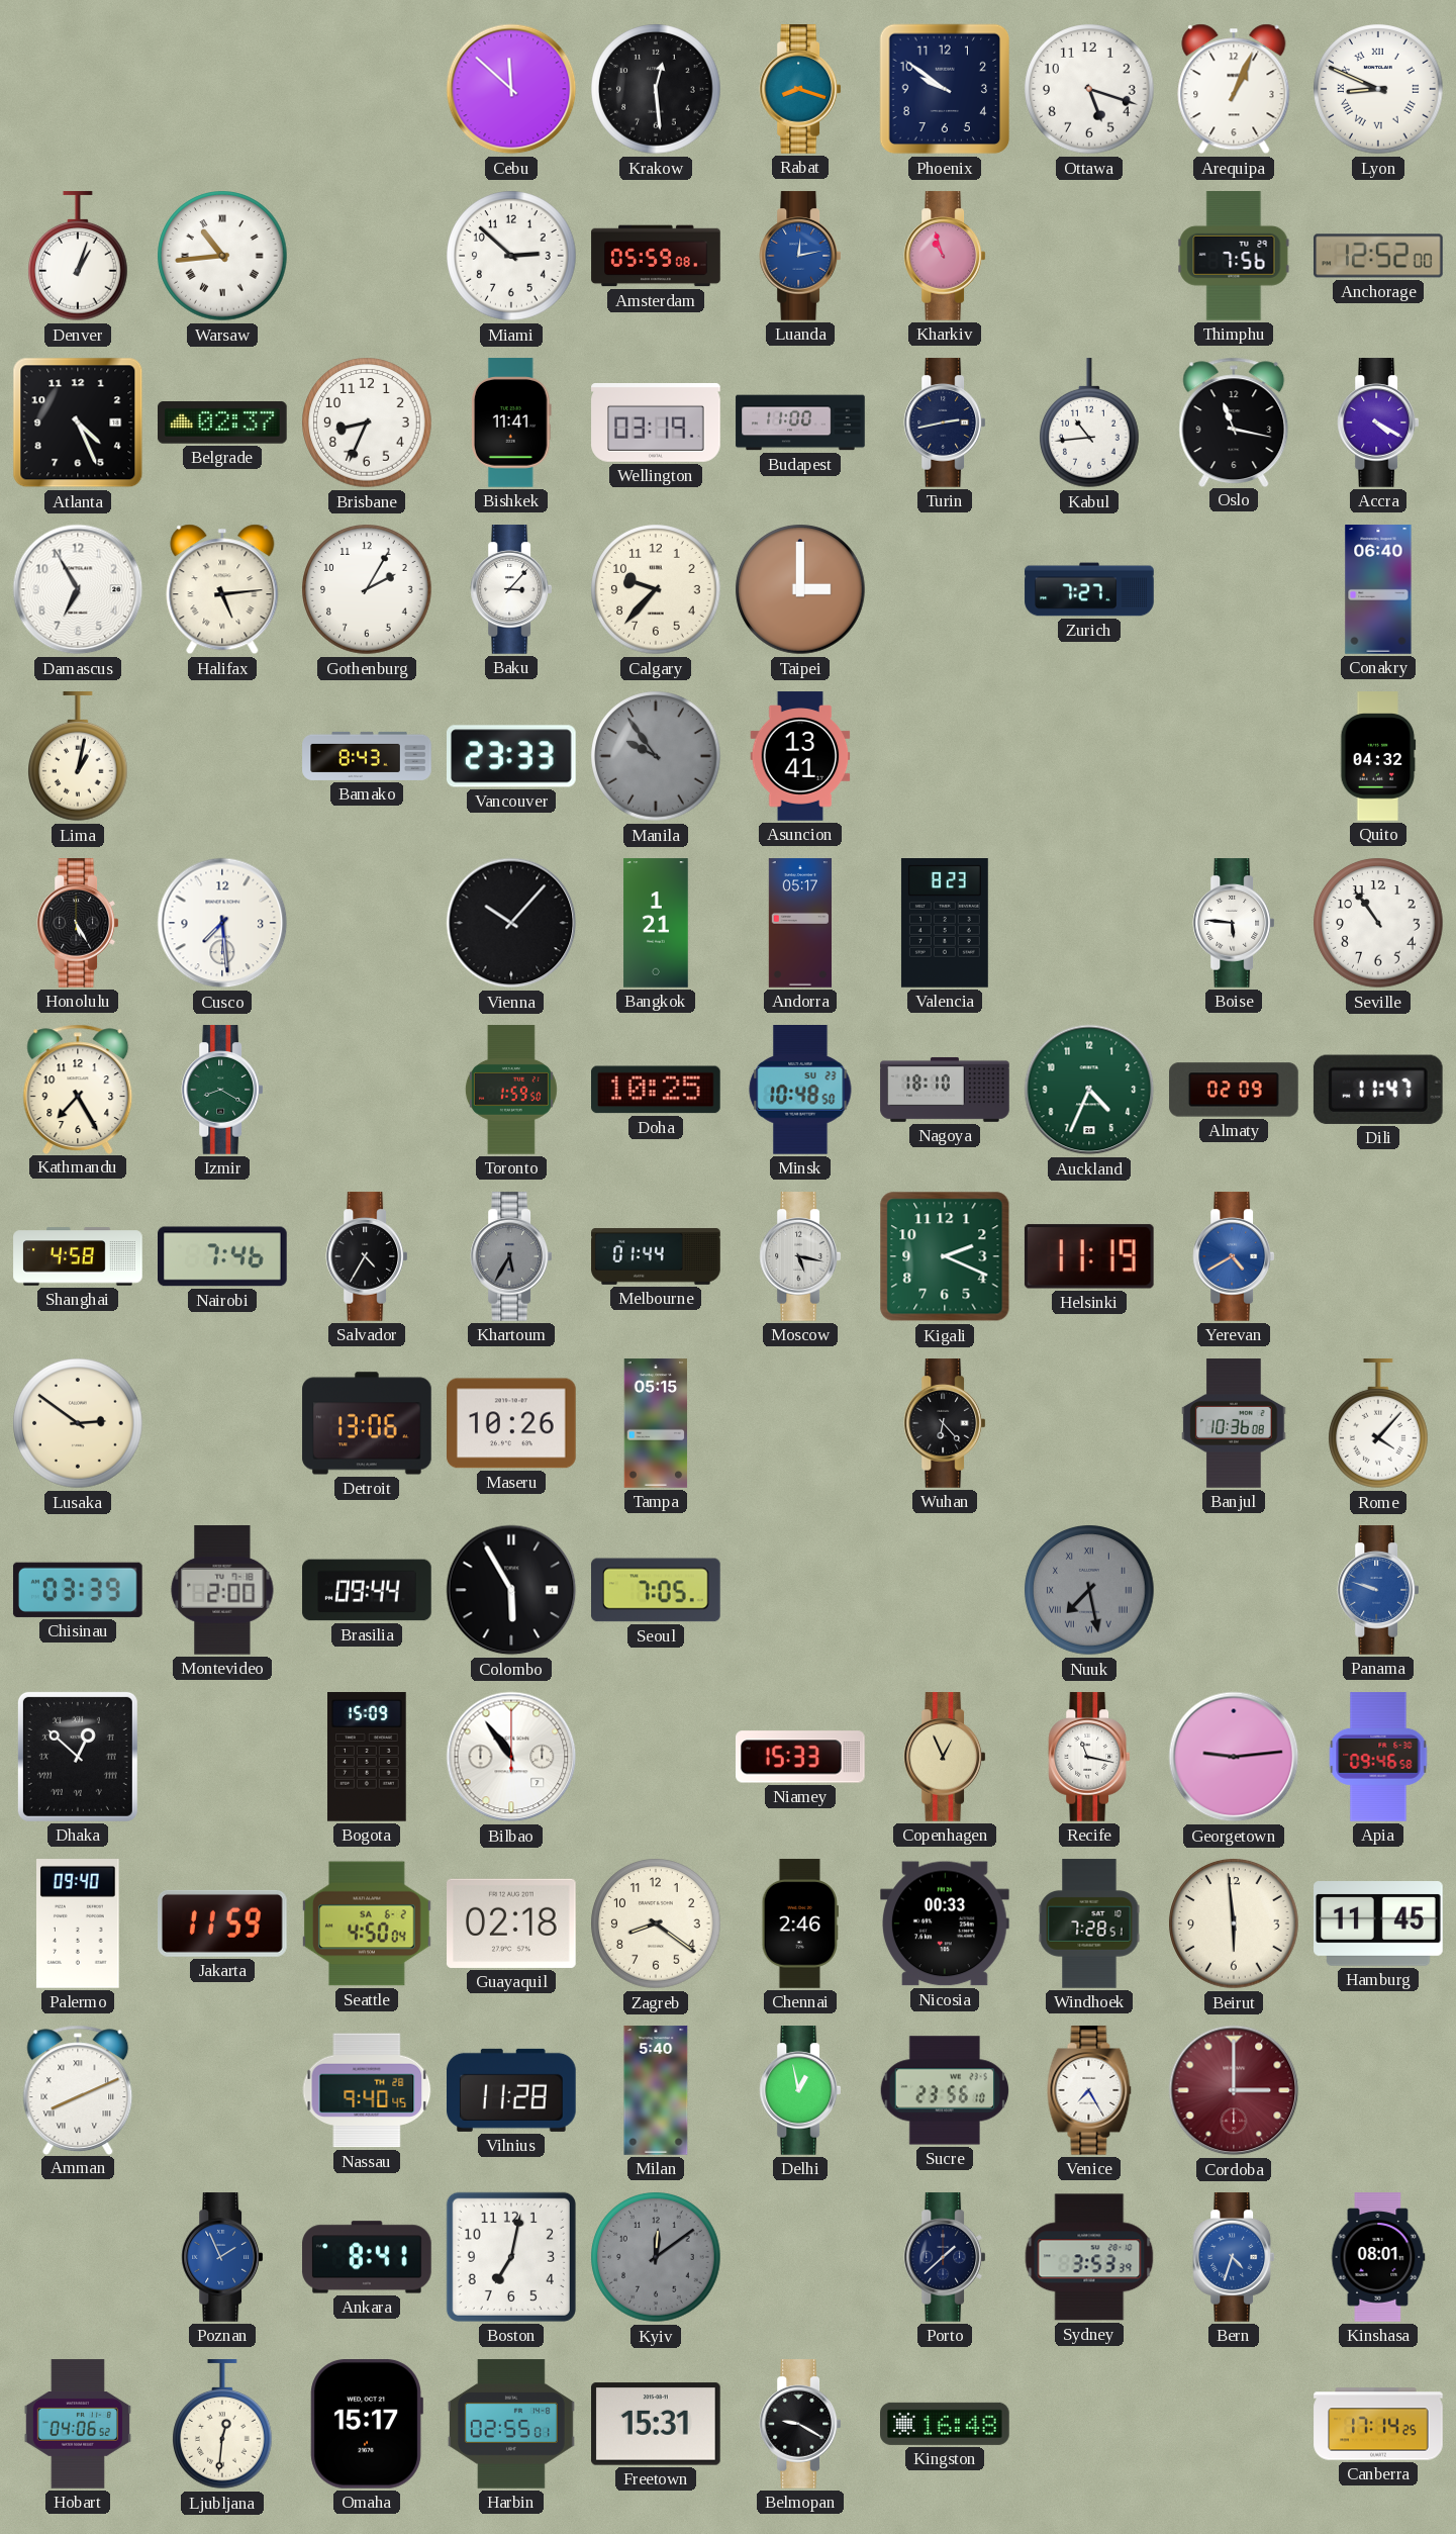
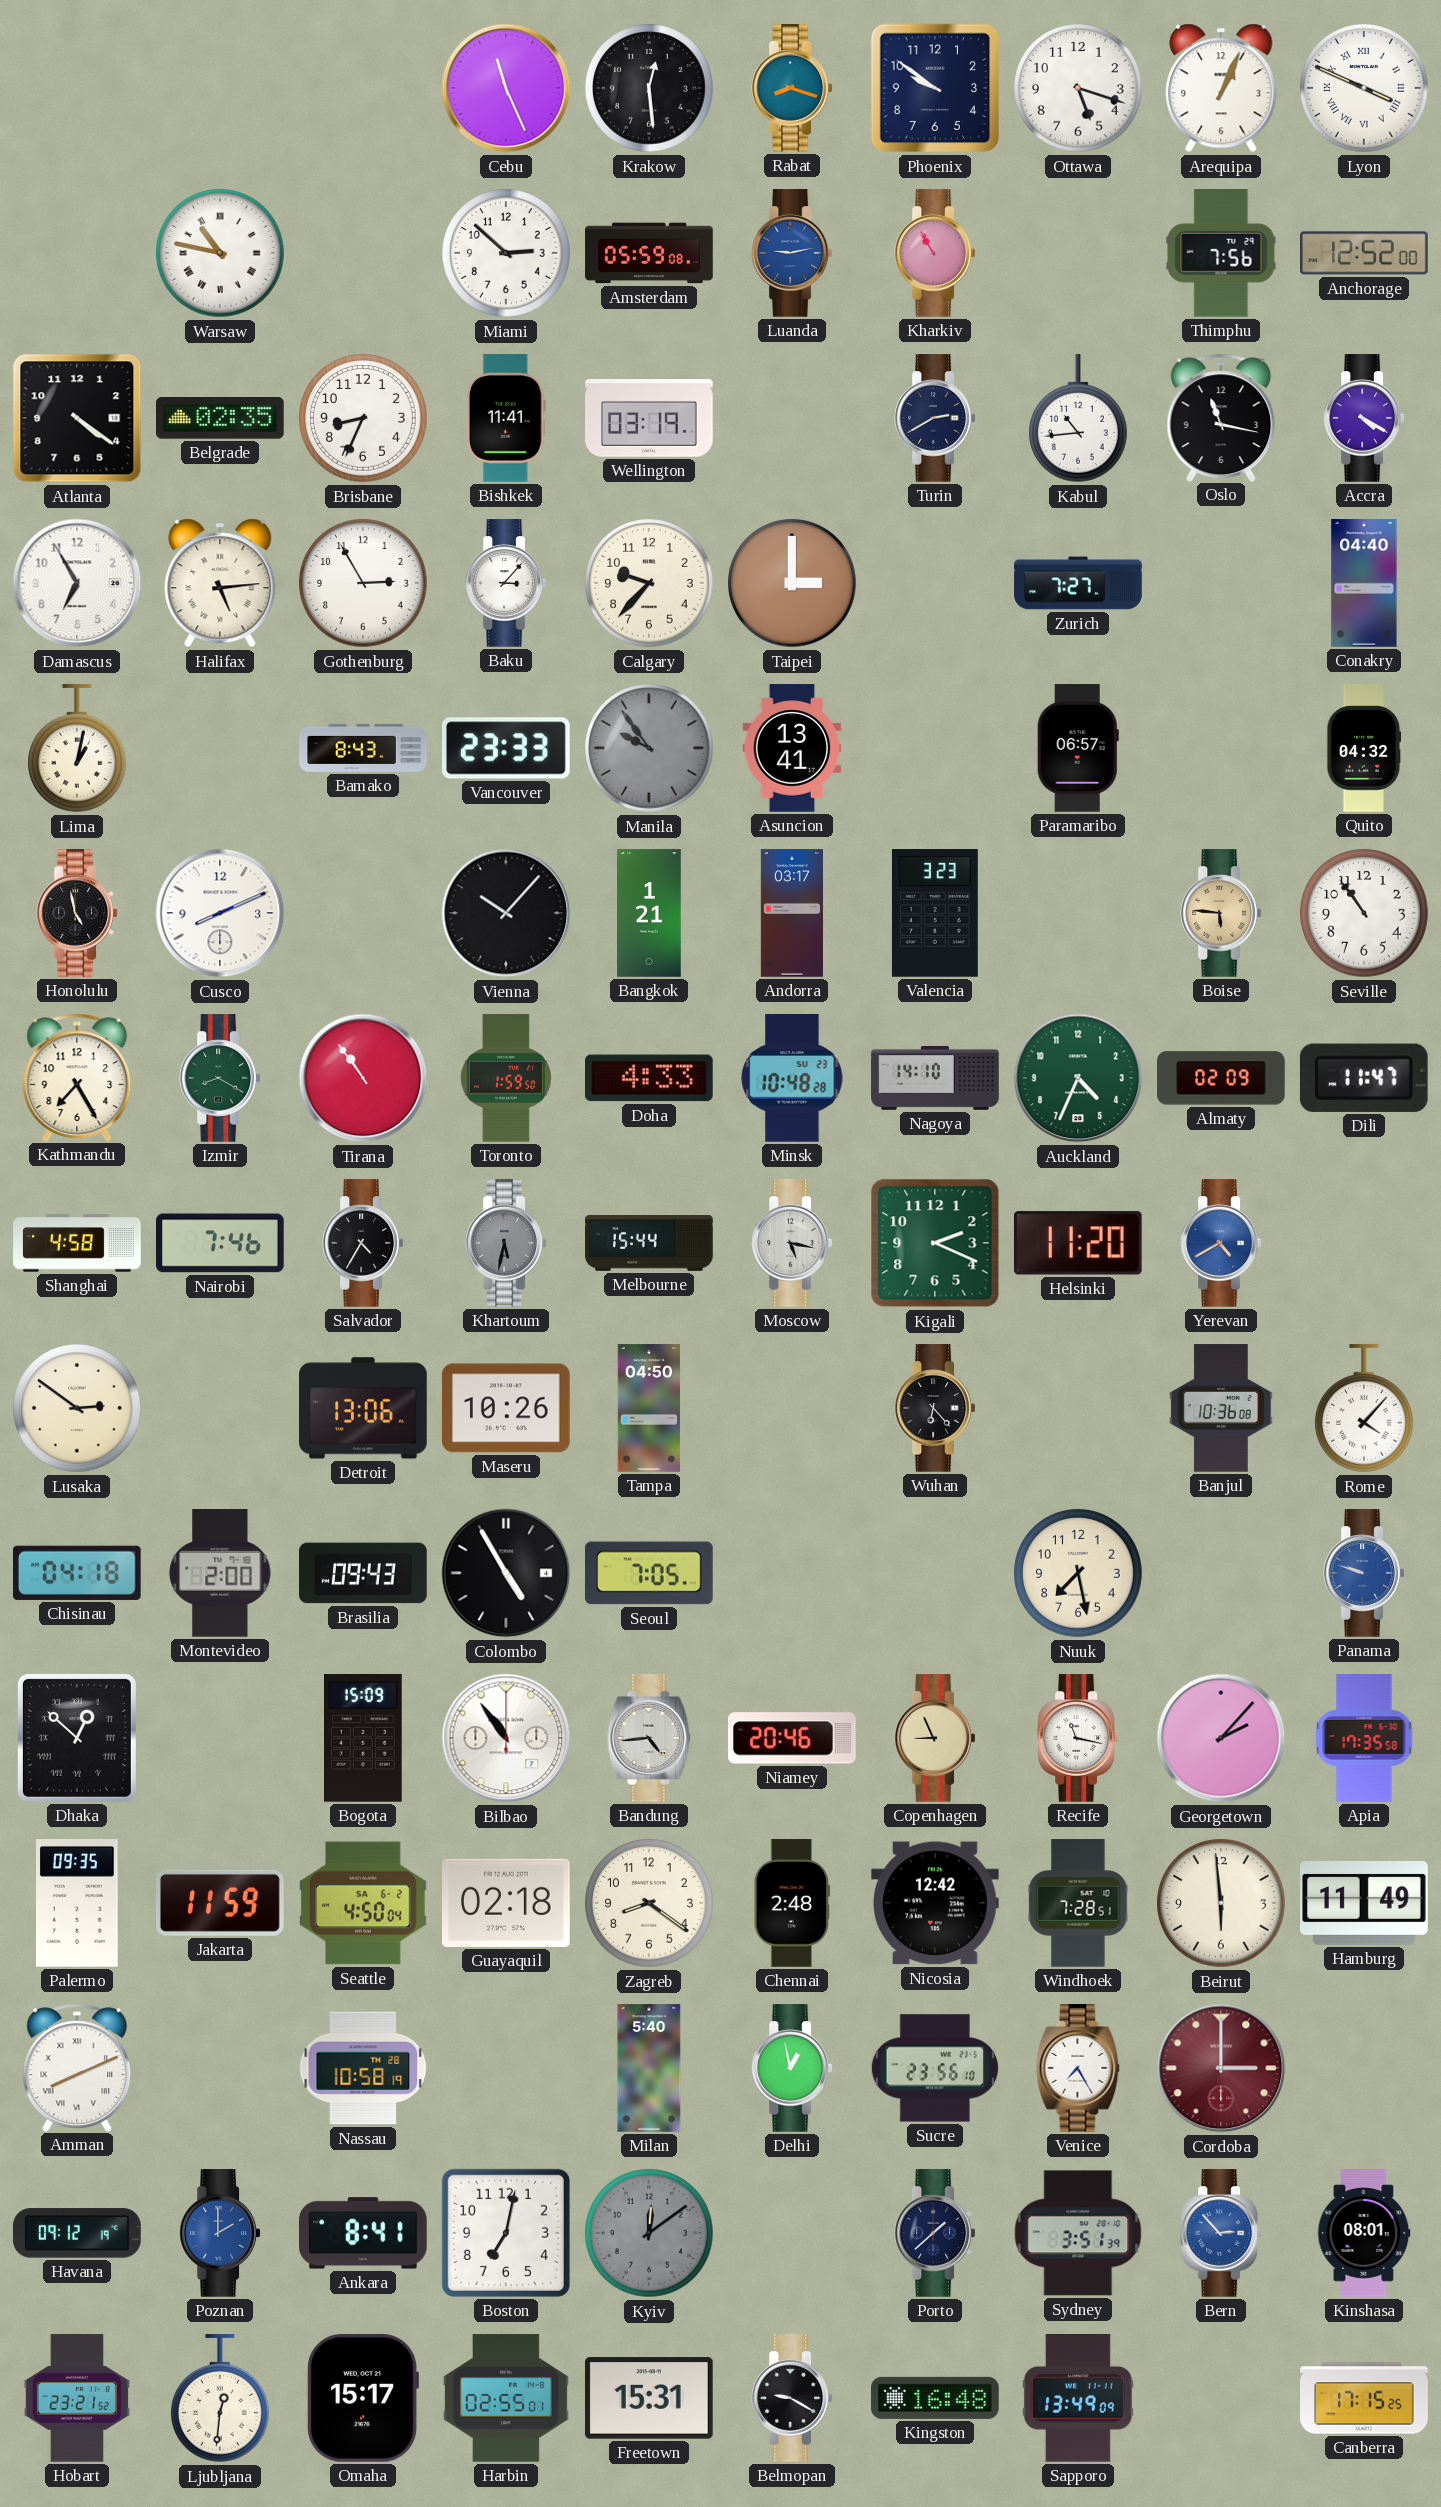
Cebu: 11:52 -> 11:26 (506, 88)
Lyon: 8:49 -> 3:49 (1364, 88)
Denver: 1:03 -> none (79, 257)
Warsaw: 10:44 -> 10:47 (220, 253)
Luanda: 12:13 -> 9:13 (792, 253)
Kharkiv: 10:57 -> 10:55 (935, 253)
Atlanta: 4:26 -> 4:21 (77, 418)
Belgrade: 02:37 -> 02:35 (221, 418)
Budapest: 11:00 -> none (800, 423)
Turin: 2:43 -> 2:40 (935, 418)
Gothenburg: 2:05 -> 2:55 (363, 583)
Conakry: 06:40 -> 04:40 (1364, 583)
Paramaribo: none -> 06:57 (1078, 748)
Honolulu: 5:25 -> 4:58 (77, 913)
Cusco: 7:29 -> 8:11 (220, 913)
Andorra: 05:17 -> 03:17 (791, 913)
Valencia: 8:23 -> 3:23 (935, 913)
Boise dial: white -> champagne (1221, 913)
Tirana: none -> 10:54 (363, 1078)
Doha: 10:25 -> 4:33 (650, 1078)
Minsk: 10:48:50 -> 10:48:28 (792, 1079)
Nagoya: 18:10 -> 14:10 (935, 1078)
Khartoum: 5:35 -> 5:32 (506, 1243)
Melbourne: 01:44 -> 15:44 (649, 1244)
Helsinki: 11:19 -> 11:20 (1078, 1243)
Tampa: 05:15 -> 04:50 (649, 1408)
Chisinau: 03:39 -> 04:18 (77, 1573)
Brasilia: 09:44 -> 09:43 (363, 1573)
Colombo: 5:55 -> 4:55 (506, 1573)
Nuuk dial: grey -> cream (1078, 1573)
Nuuk numerals: Roman -> Arabic (1078, 1573)
Bandung: none -> 4:44 (649, 1738)
Niamey: 15:33 -> 20:46 (793, 1738)
Copenhagen: 12:56 -> 8:56 (935, 1738)
Georgetown: 9:14 -> 2:07 (1221, 1738)
Apia: 09:46 -> 17:35 (1364, 1738)
Palermo: 09:40 -> 09:35 (78, 1904)
Chennai: 2:46 -> 2:48 (792, 1903)
Nicosia: 00:33 -> 12:42 (936, 1903)
Hamburg: 11:45 -> 11:49 (1364, 1904)
Nassau: 9:40 -> 10:58 (363, 2068)
Vilnius: 11:28 -> none (512, 2090)
Havana: none -> 09:12 (77, 2233)
Poznan: 1:56 -> 2:00 (220, 2233)
Sydney: 3:53 -> 3:51 (1078, 2233)
Bern: 4:33 -> 2:53 (1221, 2233)
Hobart: 04:06 -> 23:21 (77, 2398)
Sapporo: none -> 13:49 (1078, 2399)
Canberra: 17:14 -> 17:15 (1364, 2398)
